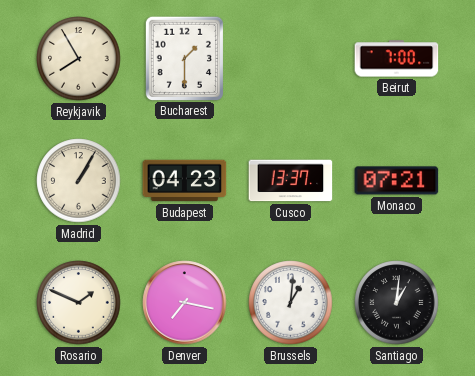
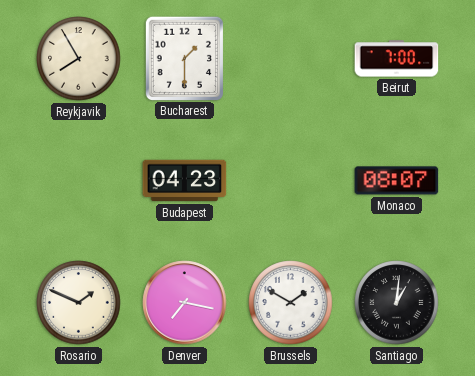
Madrid: 1:05 -> none (79, 181)
Cusco: 13:37 -> none (291, 181)
Monaco: 07:21 -> 08:07 (397, 181)
Brussels: 1:01 -> 1:50 (291, 303)
